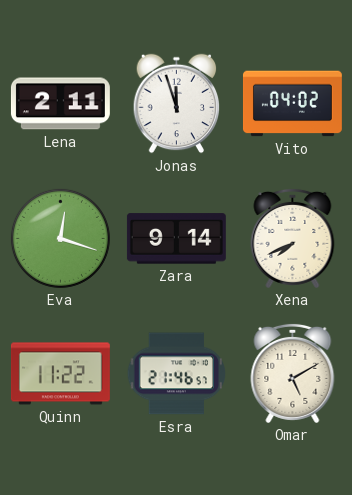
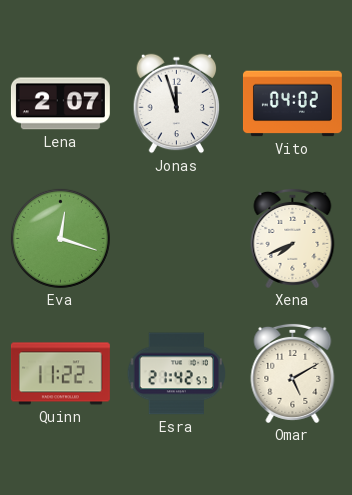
Lena: 2:11 -> 2:07 (60, 104)
Zara: 9:14 -> none (176, 239)
Esra: 21:46 -> 21:42 (176, 374)
